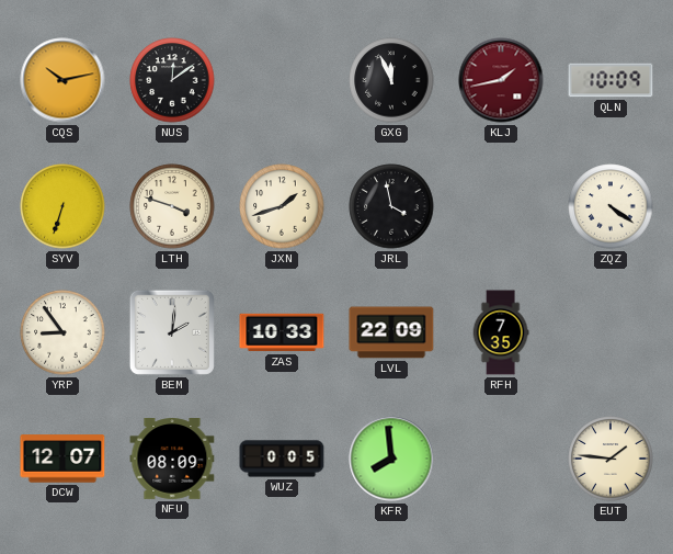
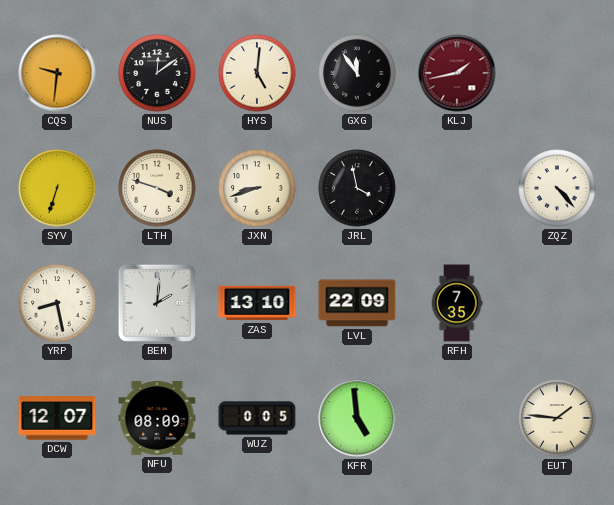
CQS: 10:13 -> 9:31 (57, 73)
HYS: none -> 5:01 (257, 73)
GXG: 11:56 -> 11:54 (357, 73)
QLN: 10:09 -> none (611, 80)
JXN: 1:42 -> 8:42 (257, 188)
ZQZ: 4:21 -> 4:23 (557, 188)
YRP: 8:54 -> 8:28 (57, 303)
ZAS: 10:33 -> 13:10 (257, 303)
KFR: 7:59 -> 4:59 (357, 418)
